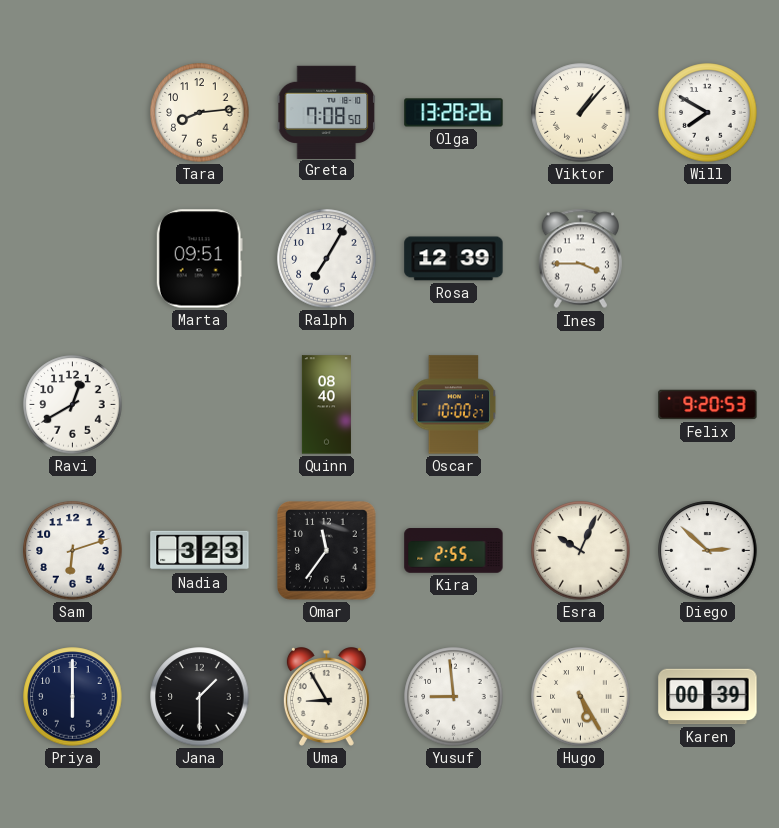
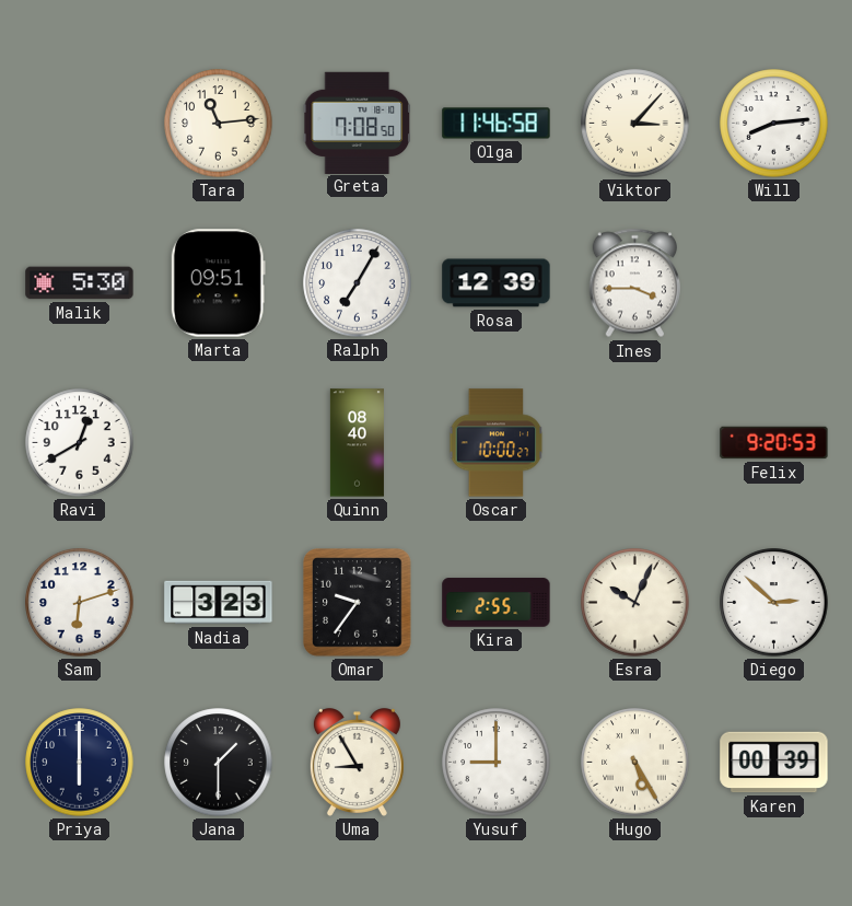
Tara: 8:14 -> 11:14 (219, 124)
Olga: 13:28 -> 11:46 (497, 124)
Viktor: 1:07 -> 3:07 (635, 124)
Will: 7:50 -> 8:14 (774, 124)
Malik: none -> 5:30 (80, 283)
Omar: 11:36 -> 9:36 (358, 603)
Yusuf: 8:59 -> 9:00 (497, 763)
